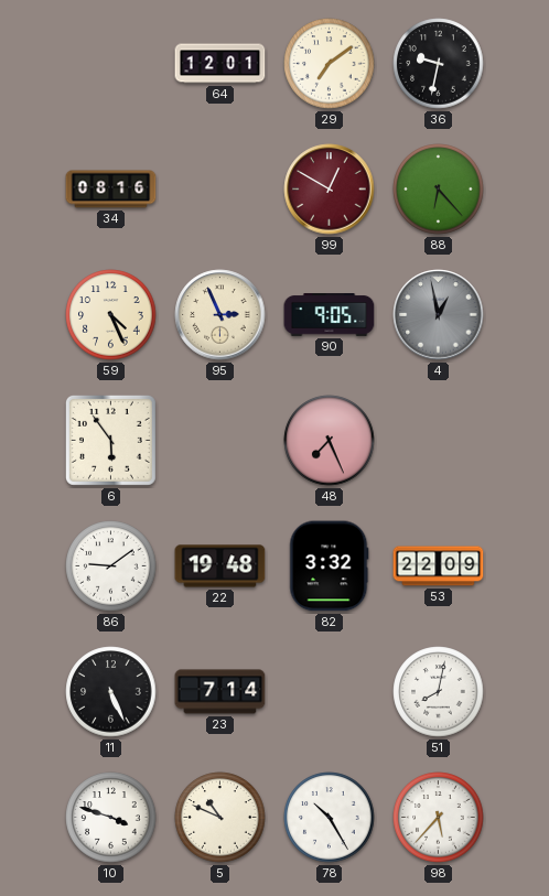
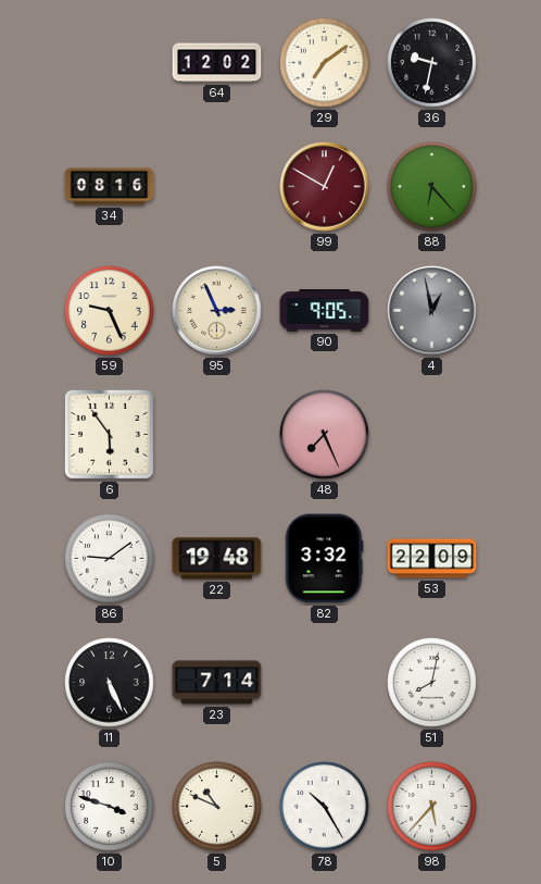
64: 12:01 -> 12:02 (217, 63)
59: 4:26 -> 9:26 (110, 311)
